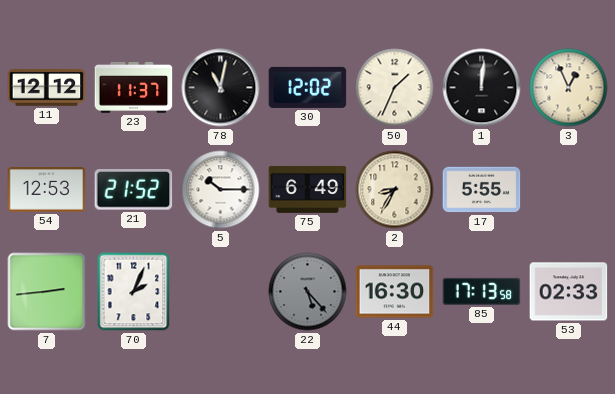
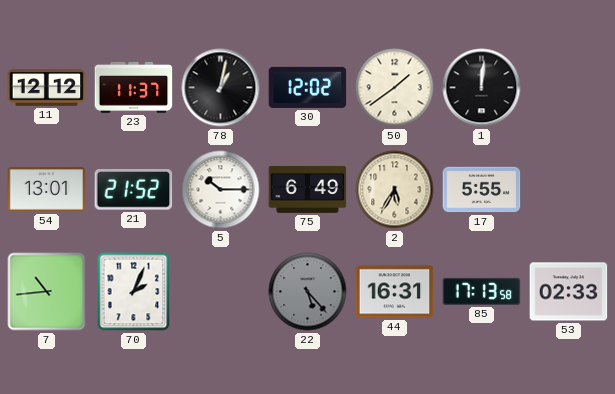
78: 11:02 -> 1:02 (221, 88)
50: 1:34 -> 1:39 (395, 88)
3: 12:56 -> none (569, 88)
54: 12:53 -> 13:01 (47, 190)
2: 8:35 -> 5:35 (395, 190)
7: 2:44 -> 10:44 (47, 292)
44: 16:30 -> 16:31 (395, 292)
